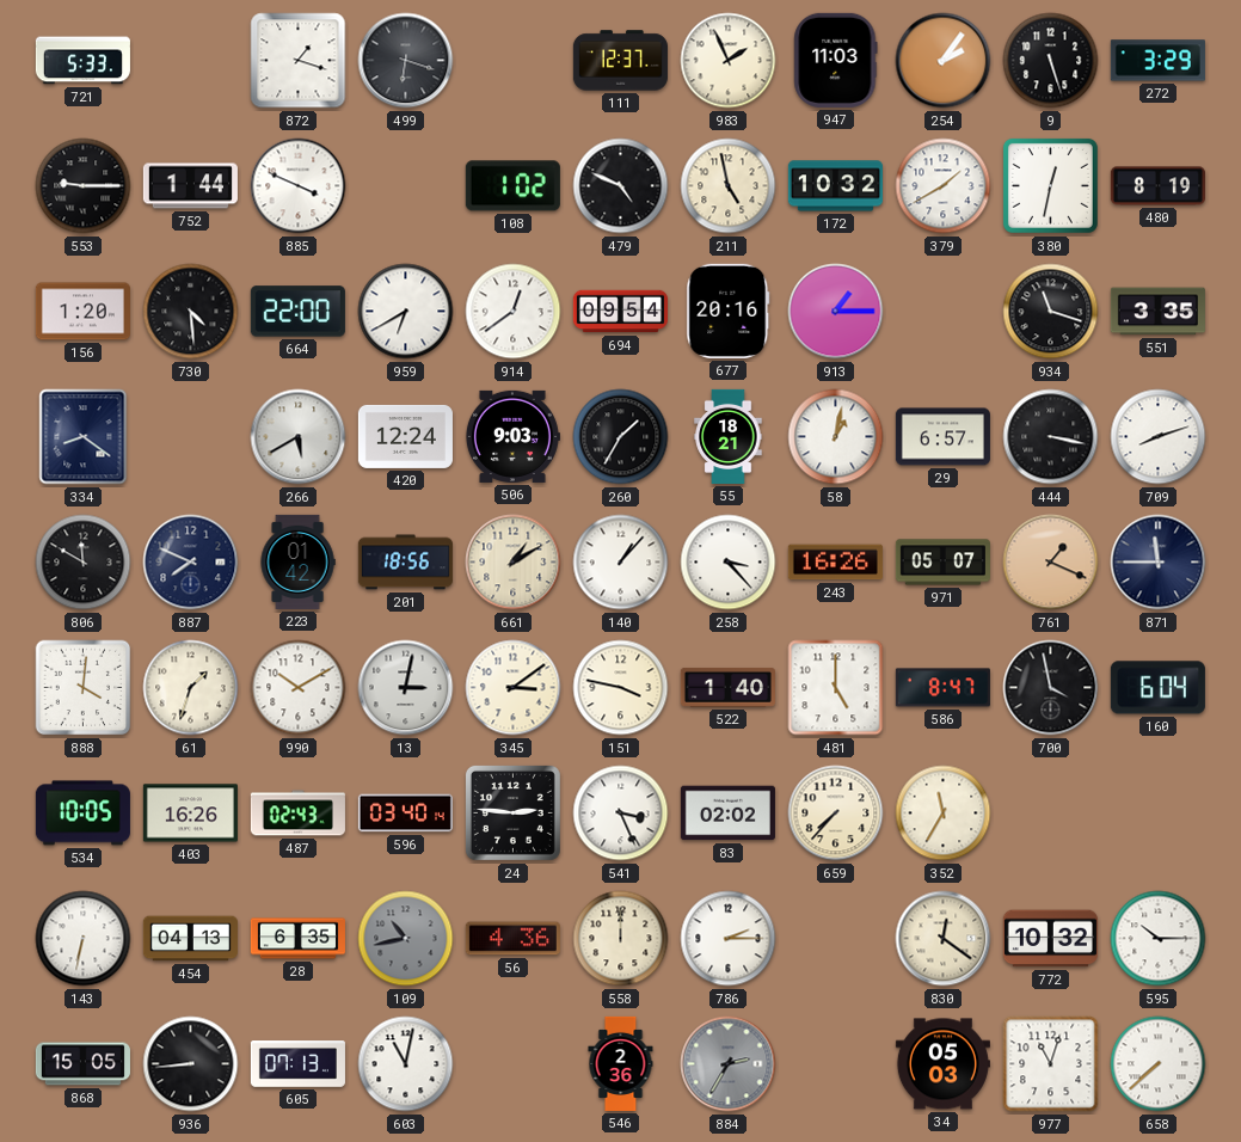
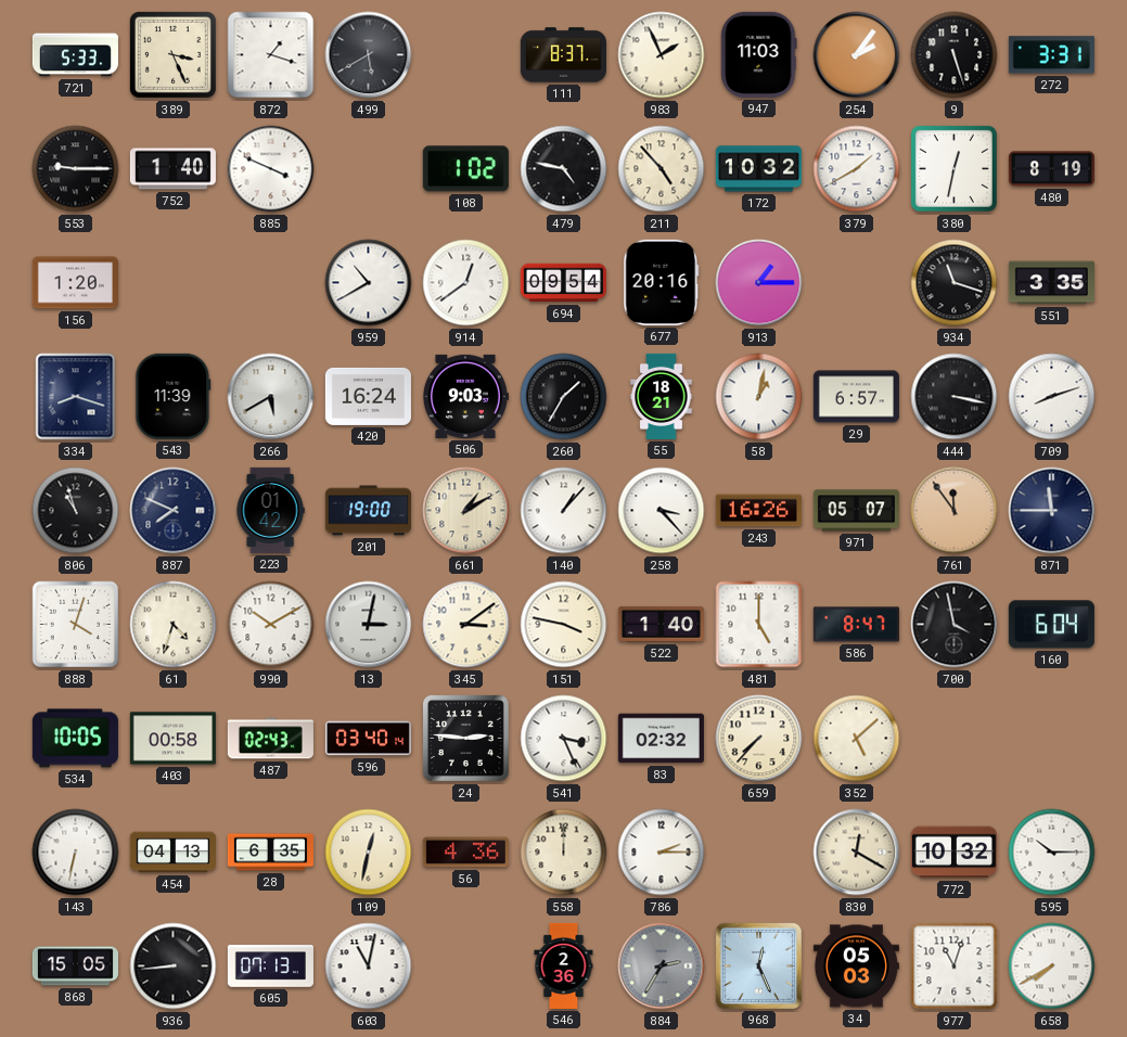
389: none -> 3:26 (172, 54)
499: 6:18 -> 5:40 (369, 55)
111: 12:37 -> 8:37 (563, 55)
272: 3:29 -> 3:31 (1051, 55)
752: 1:44 -> 1:40 (172, 169)
479: 4:49 -> 4:47 (564, 169)
211: 4:58 -> 4:53 (662, 169)
730: 4:29 -> none (191, 312)
664: 22:00 -> none (297, 312)
959: 6:40 -> 10:40 (369, 283)
334: 8:21 -> 8:18 (76, 397)
543: none -> 11:39 (174, 396)
420: 12:24 -> 16:24 (368, 396)
806: 11:50 -> 10:57 (76, 511)
201: 18:56 -> 19:00 (368, 511)
761: 1:19 -> 11:54 (955, 511)
888: 4:01 -> 4:03 (76, 625)
61: 1:33 -> 4:33 (174, 625)
403: 16:26 -> 00:58 (172, 739)
83: 02:02 -> 02:32 (661, 739)
352: 11:35 -> 5:08 (857, 739)
109: 10:43 -> 12:32 (369, 853)
109 dial: grey -> cream (369, 853)
830: 12:21 -> 12:20 (857, 853)
968: none -> 12:26 (758, 965)
658: 7:38 -> 7:40 (1052, 966)
